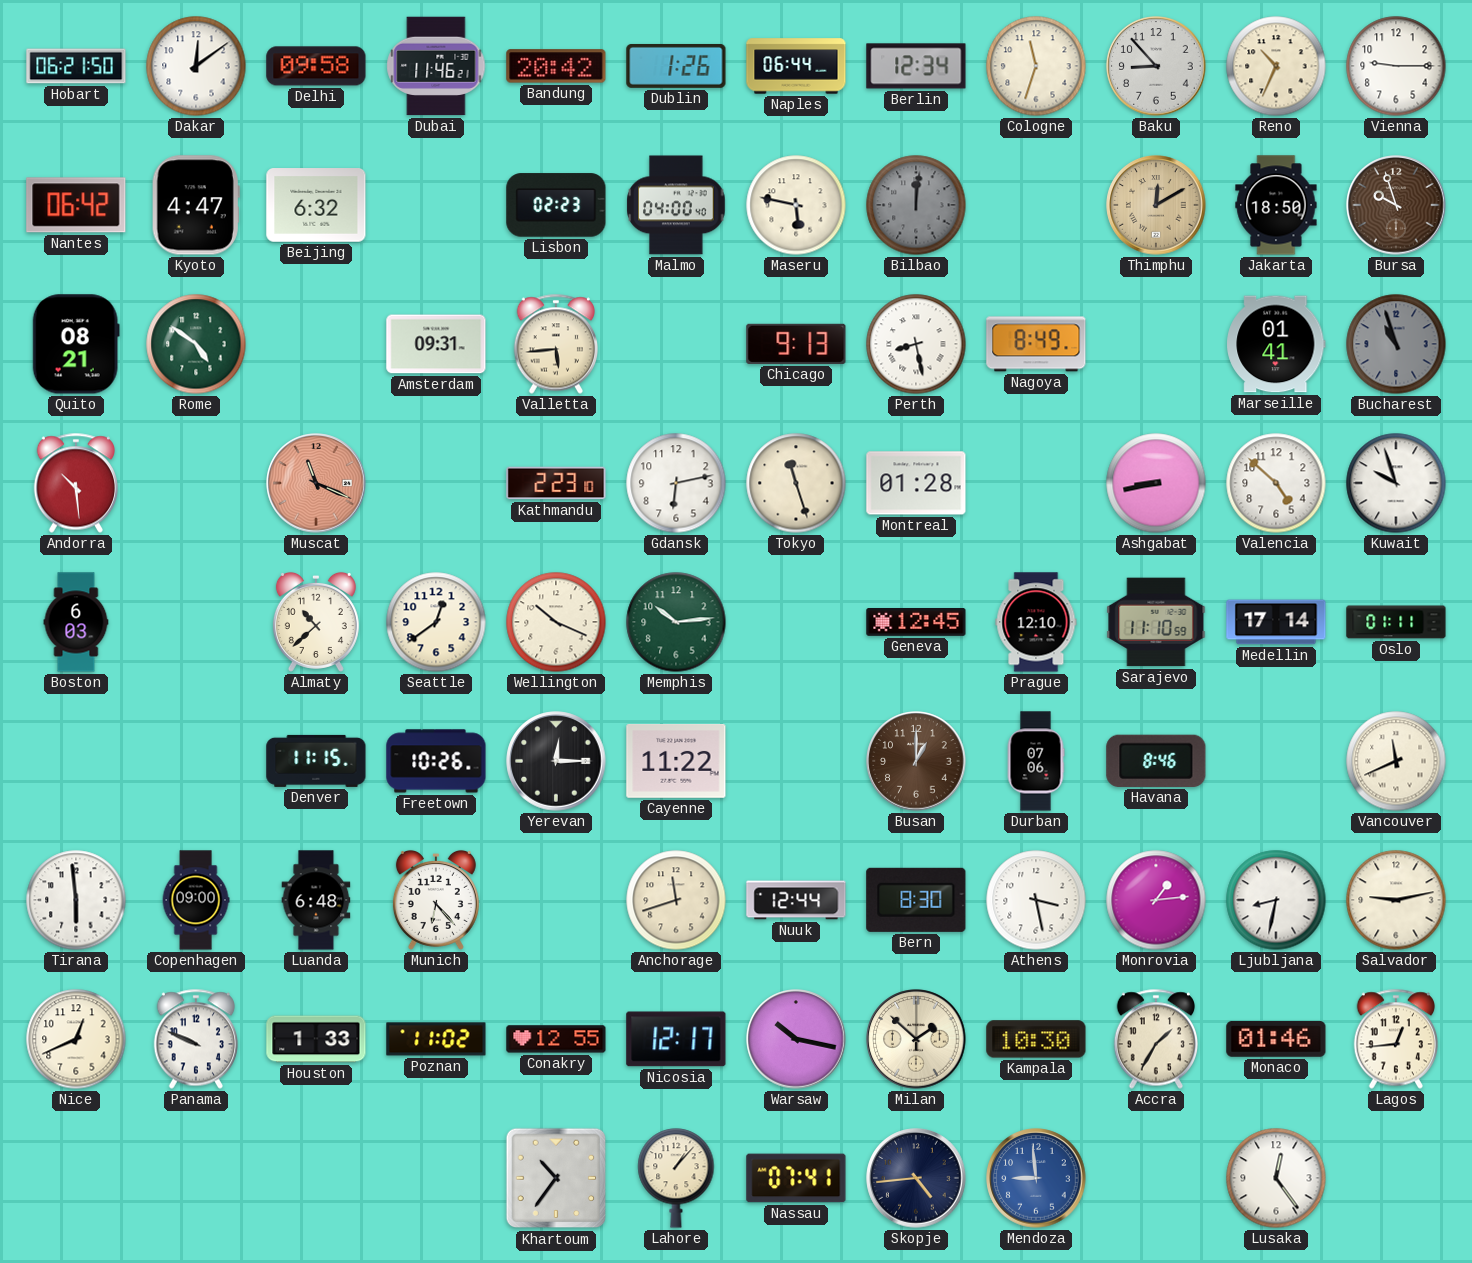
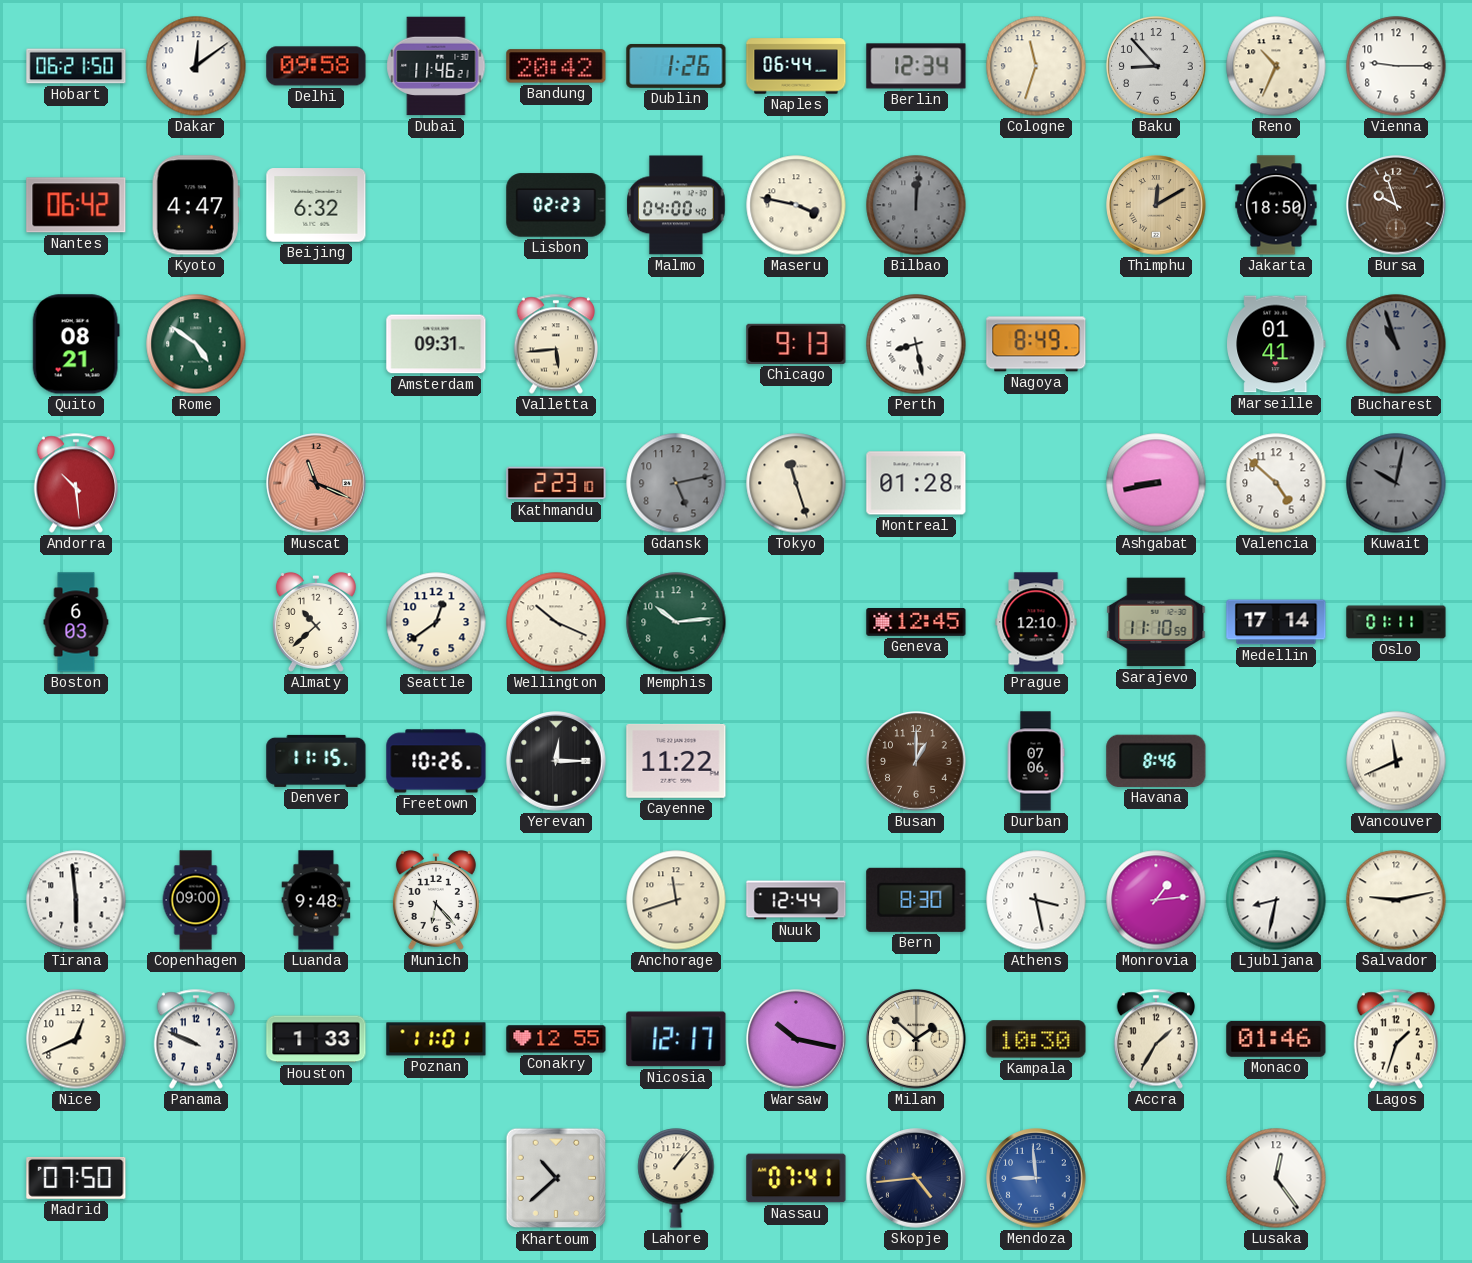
Maseru: 5:47 -> 3:47 (796, 205)
Gdansk: 6:13 -> 5:13 (676, 483)
Gdansk dial: white -> grey (676, 483)
Kuwait: 9:57 -> 10:02 (1396, 483)
Kuwait dial: white -> grey (1396, 483)
Luanda: 6:48 -> 9:48 (316, 900)
Poznan: 11:02 -> 11:01 (436, 1039)
Lagos: 12:44 -> 1:33 (1395, 1039)
Madrid: none -> 07:50 (76, 1178)
Khartoum: 10:36 -> 10:38 (556, 1178)
